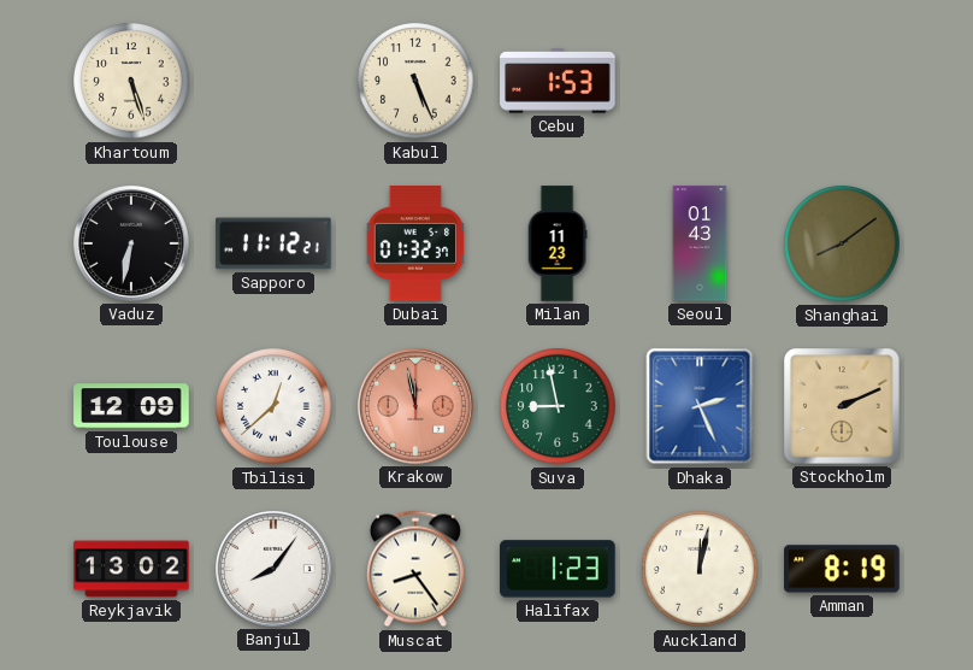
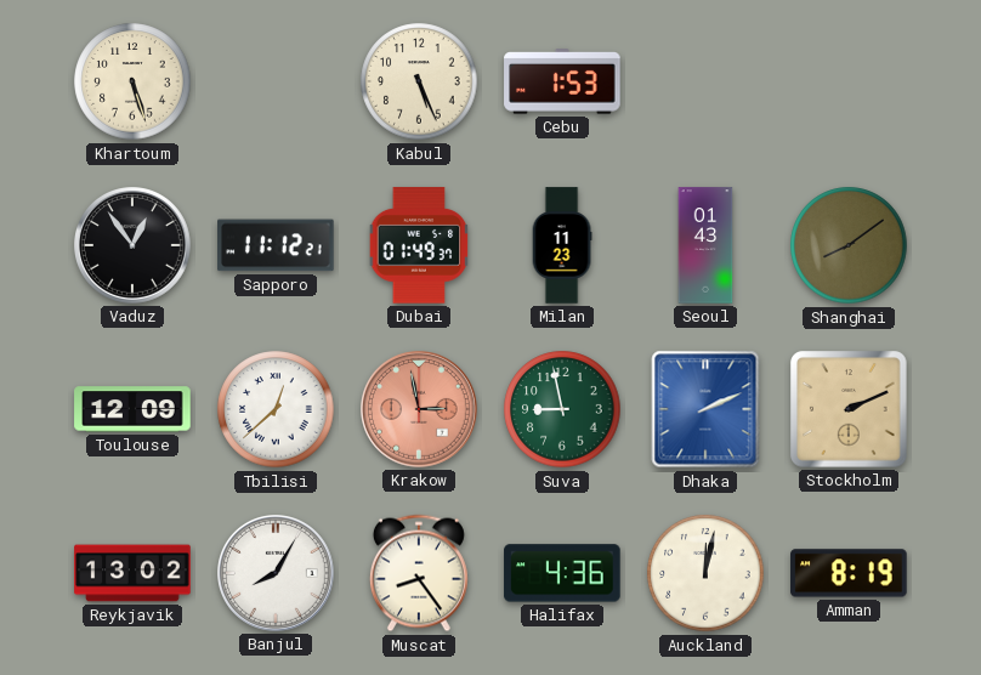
Vaduz: 6:32 -> 12:54 (134, 246)
Dubai: 01:32 -> 01:49 (419, 245)
Krakow: 11:58 -> 2:58 (420, 410)
Dhaka: 2:26 -> 2:11 (705, 409)
Banjul: 8:06 -> 8:05 (277, 574)
Halifax: 1:23 -> 4:36 (562, 573)
